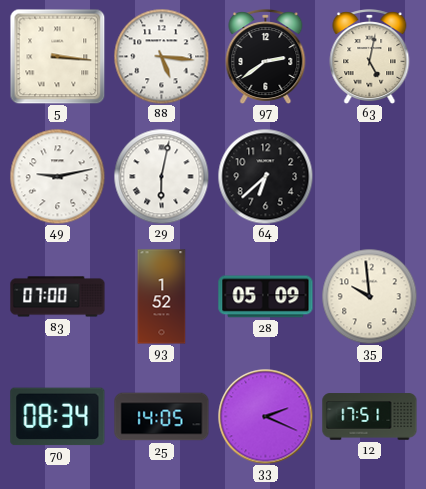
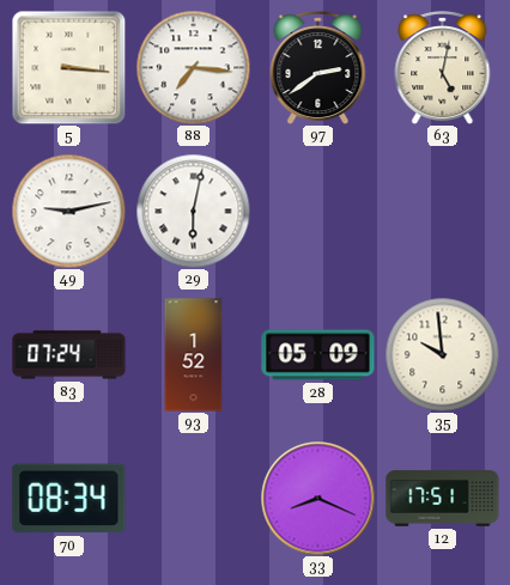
88: 5:16 -> 7:16 (193, 67)
64: 6:38 -> none (265, 176)
83: 07:00 -> 07:24 (69, 355)
25: 14:05 -> none (162, 417)
33: 2:19 -> 8:19 (317, 498)
